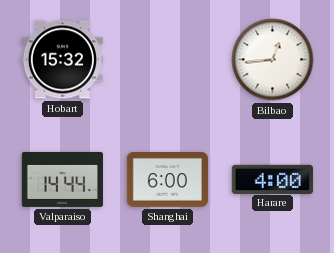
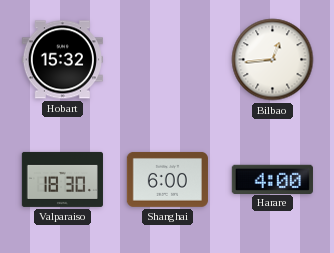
Valparaiso: 14:44 -> 18:30 (62, 179)
